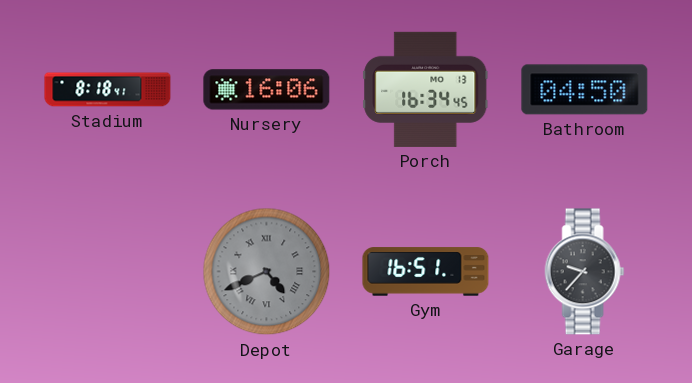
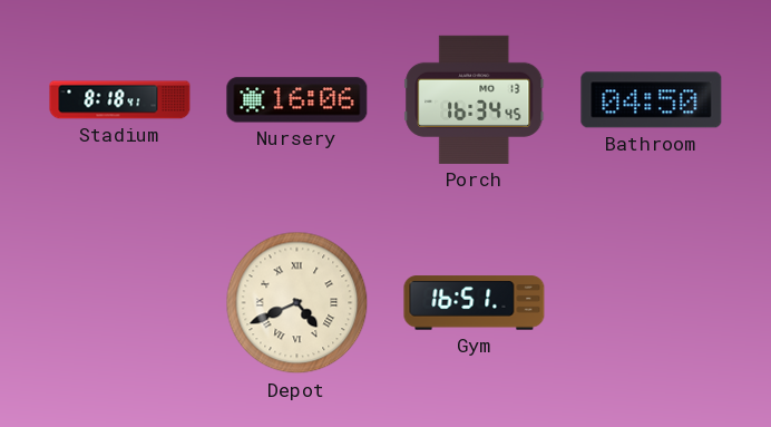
Depot dial: grey -> cream (297, 303)
Garage: 9:37 -> none (585, 272)
